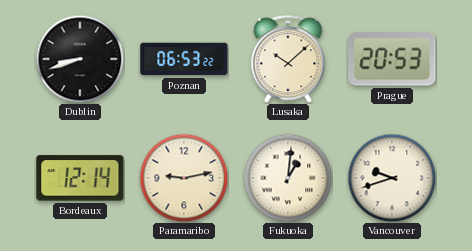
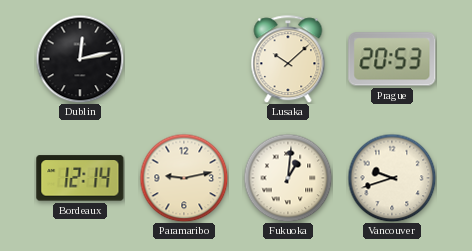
Dublin: 8:42 -> 12:13 (80, 59)
Poznan: 06:53 -> none (184, 59)
